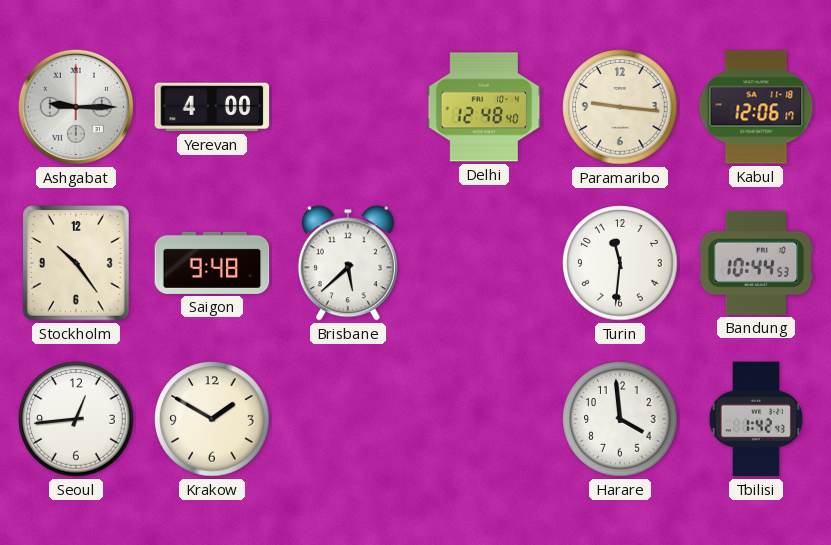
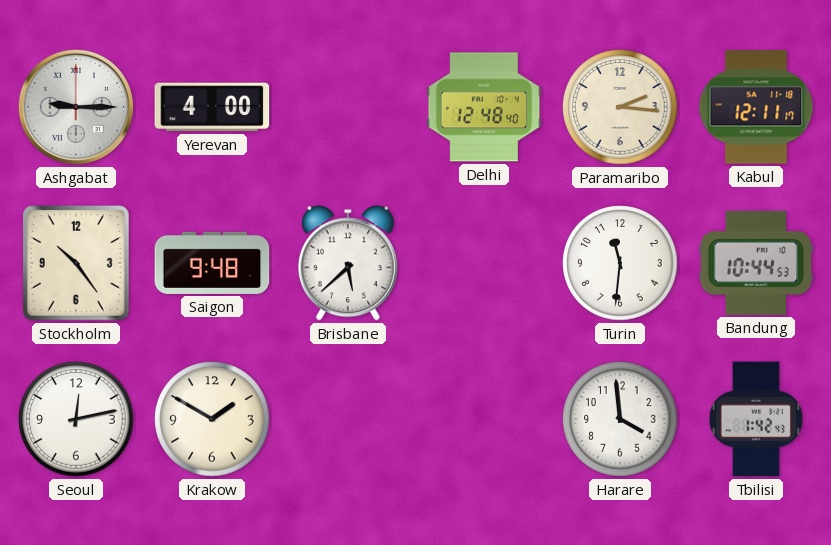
Paramaribo: 9:16 -> 2:16 (620, 107)
Kabul: 12:06 -> 12:11 (756, 107)
Seoul: 12:44 -> 12:13 (76, 419)
